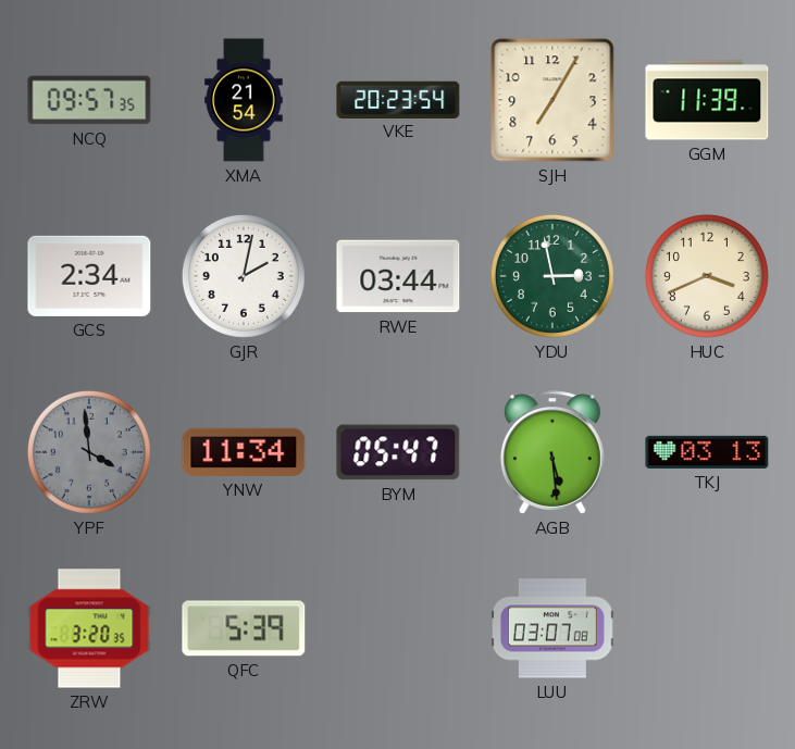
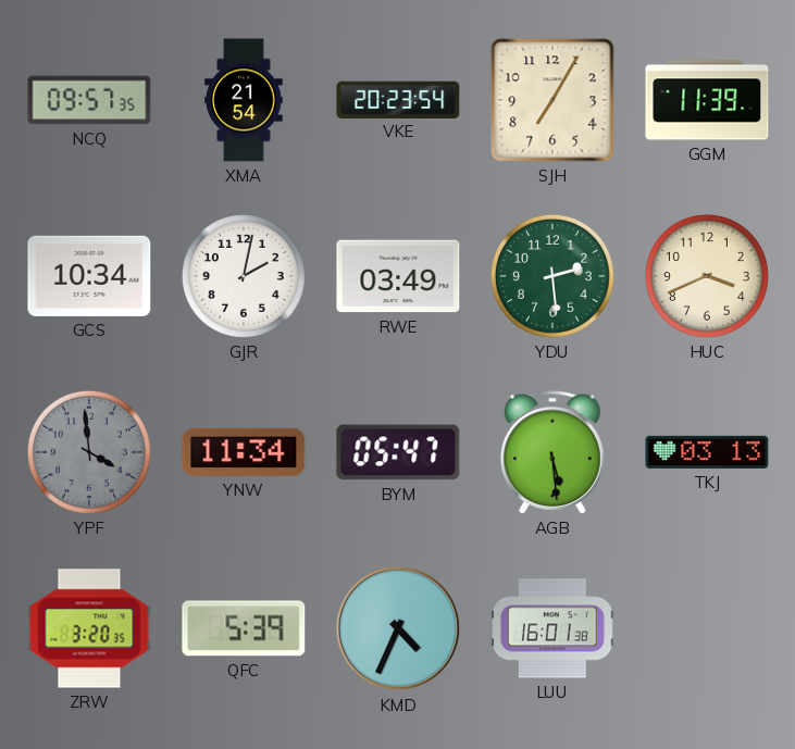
GCS: 2:34 -> 10:34 (89, 276)
RWE: 03:44 -> 03:49 (398, 276)
YDU: 2:58 -> 2:29 (552, 276)
KMD: none -> 4:34 (398, 628)
LUU: 03:07 -> 16:01 (552, 628)
